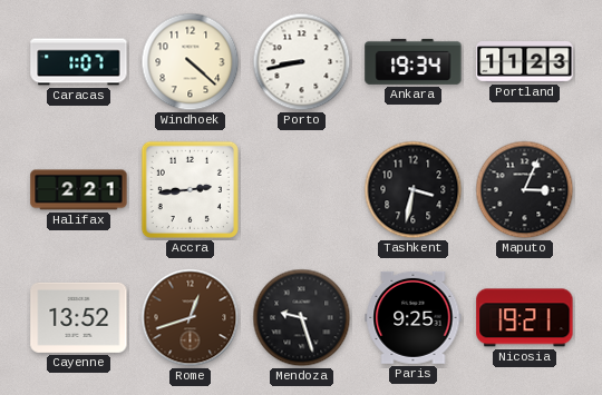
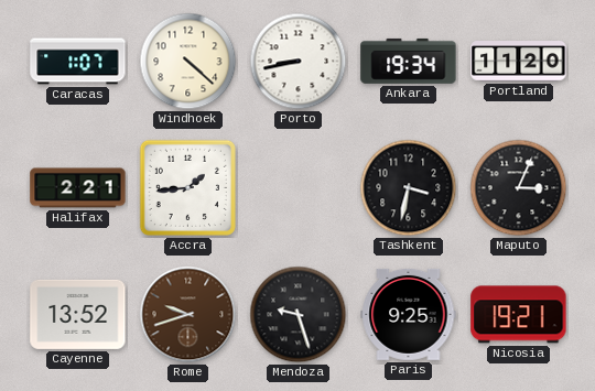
Portland: 11:23 -> 11:20 (519, 62)
Accra: 2:44 -> 1:44 (187, 187)
Rome: 12:42 -> 9:42 (188, 315)
